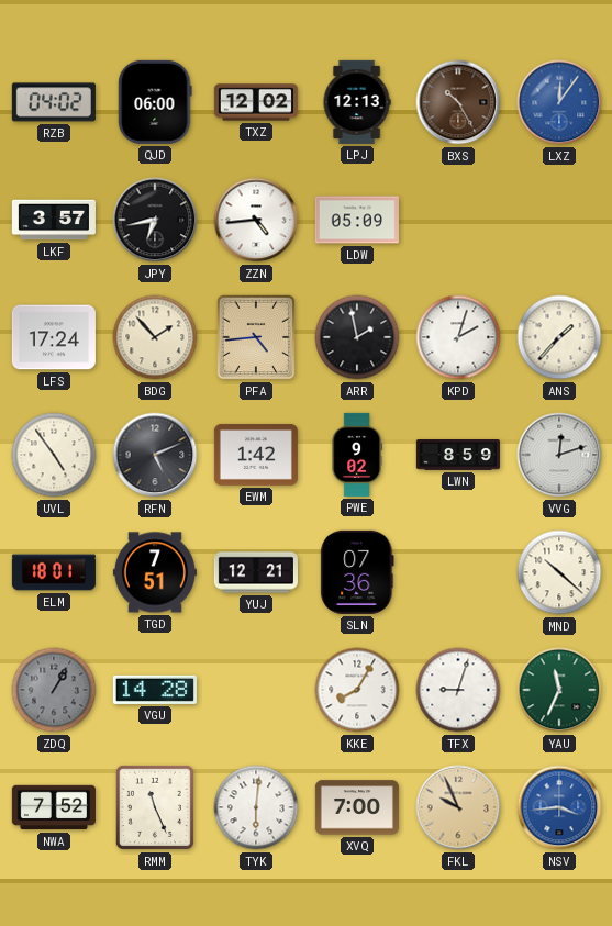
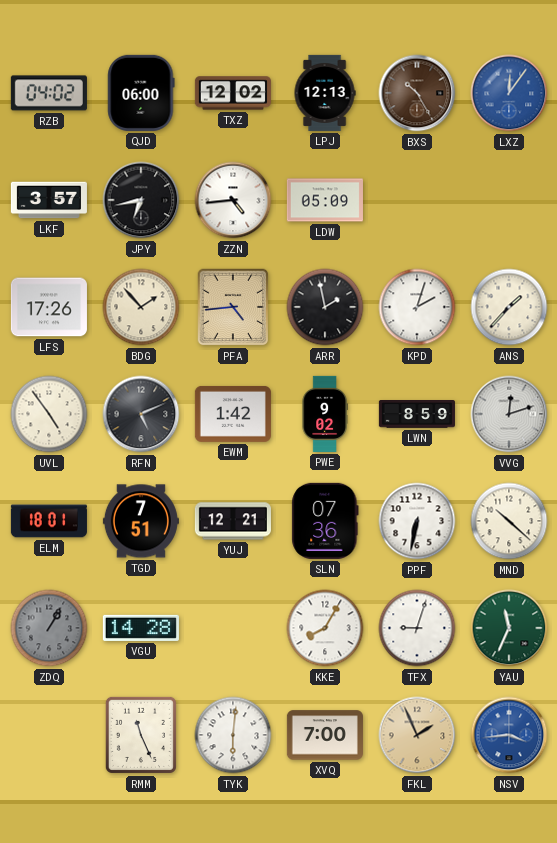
LFS: 17:24 -> 17:26 (49, 307)
PPF: none -> 6:32 (417, 521)
NWA: 7:52 -> none (54, 807)
FKL: 9:56 -> 1:56 (417, 735)
